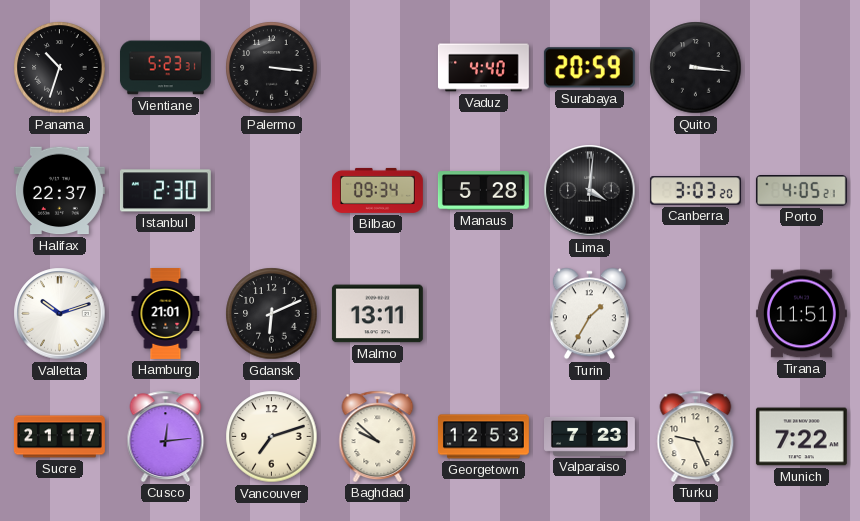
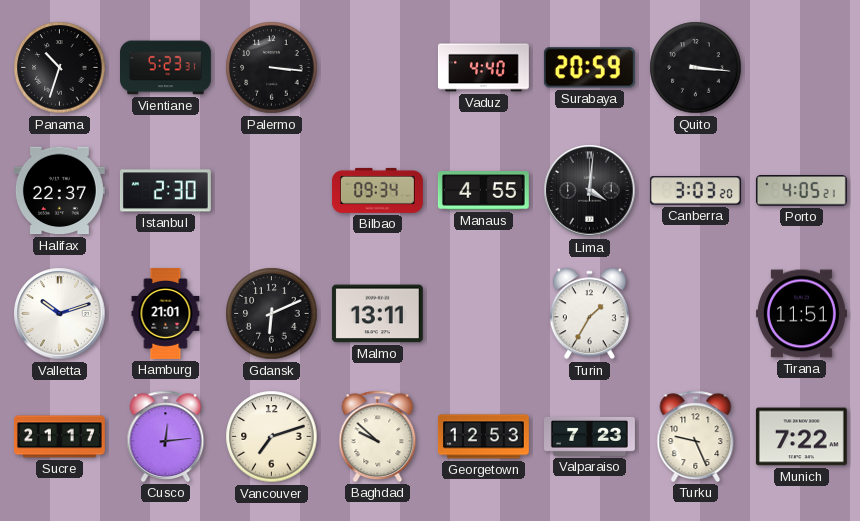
Manaus: 5:28 -> 4:55 (483, 191)
